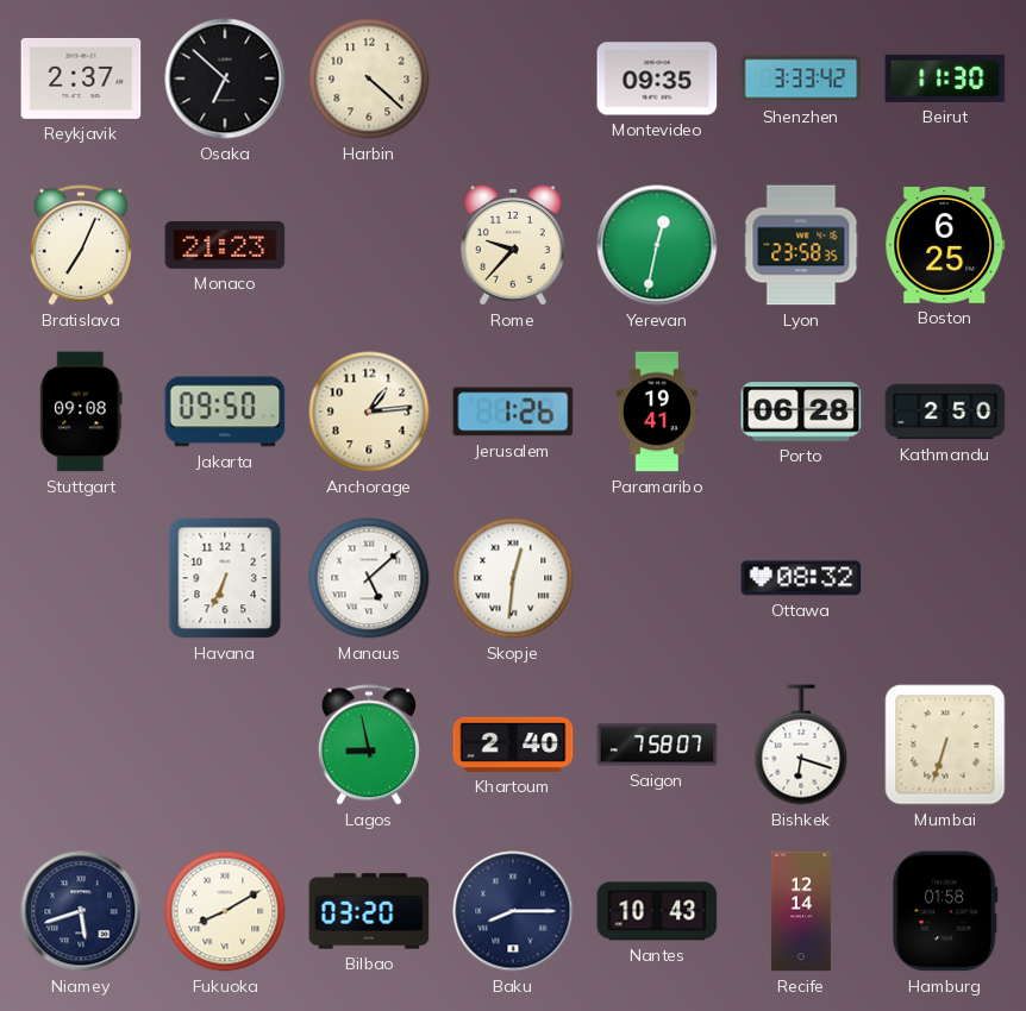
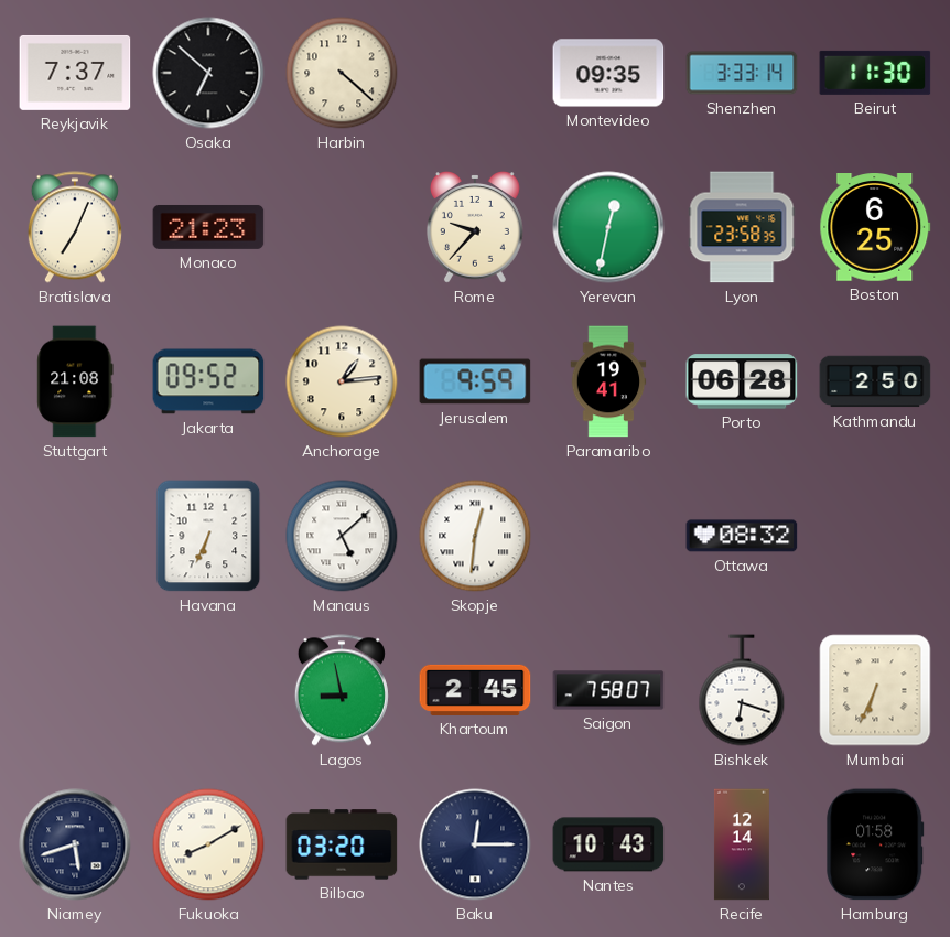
Reykjavik: 2:37 -> 7:37 (75, 73)
Shenzhen: 3:33:42 -> 3:33:14 (742, 73)
Stuttgart: 09:08 -> 21:08 (75, 381)
Jakarta: 09:50 -> 09:52 (208, 381)
Jerusalem: 1:26 -> 9:59 (475, 381)
Khartoum: 2:40 -> 2:45 (475, 690)
Mumbai: 6:33 -> 6:34 (875, 690)
Baku: 8:15 -> 12:15 (475, 844)
